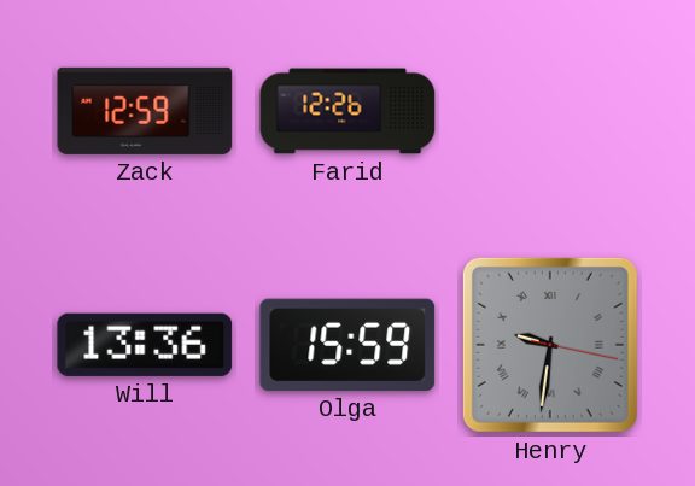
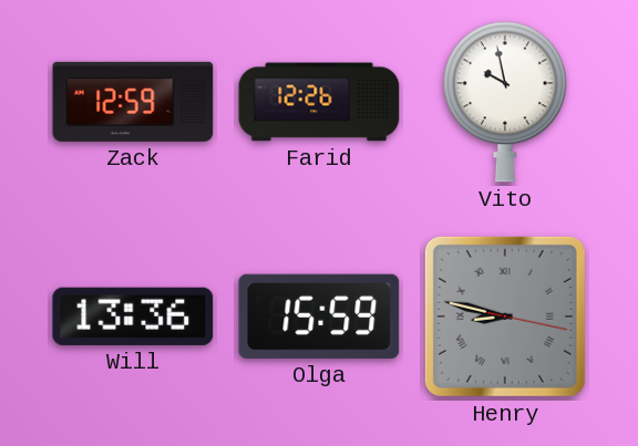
Vito: none -> 9:58 (505, 102)
Henry: 9:31 -> 8:47 (505, 317)
